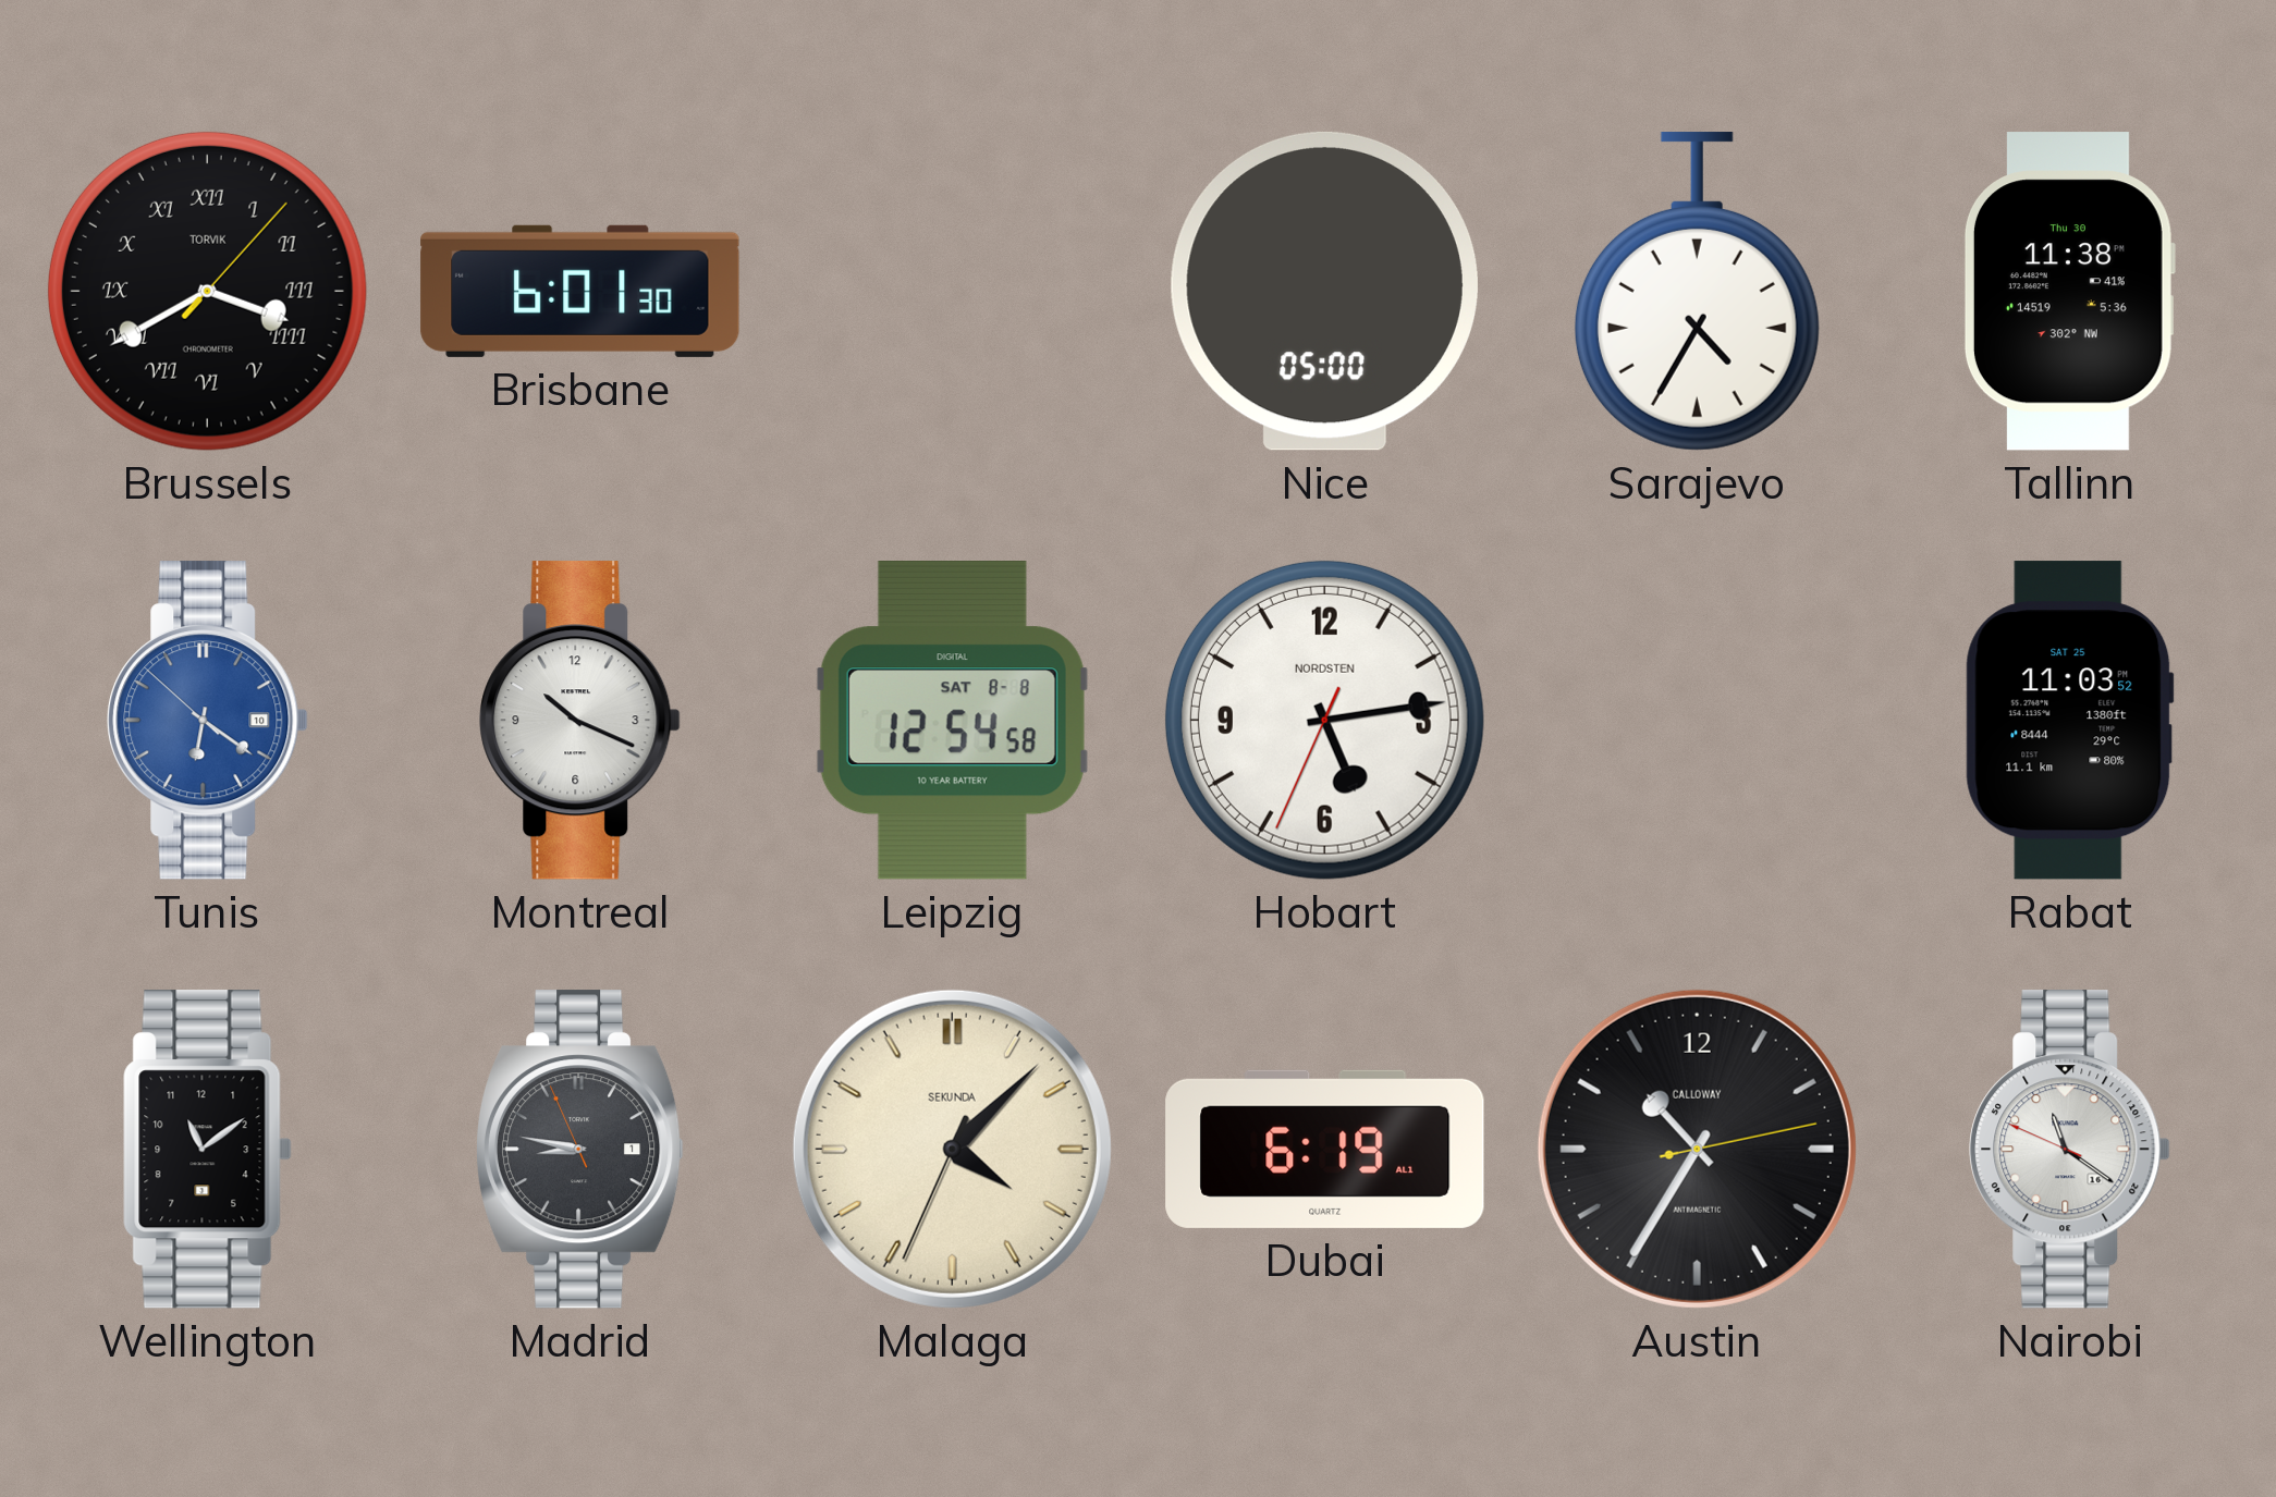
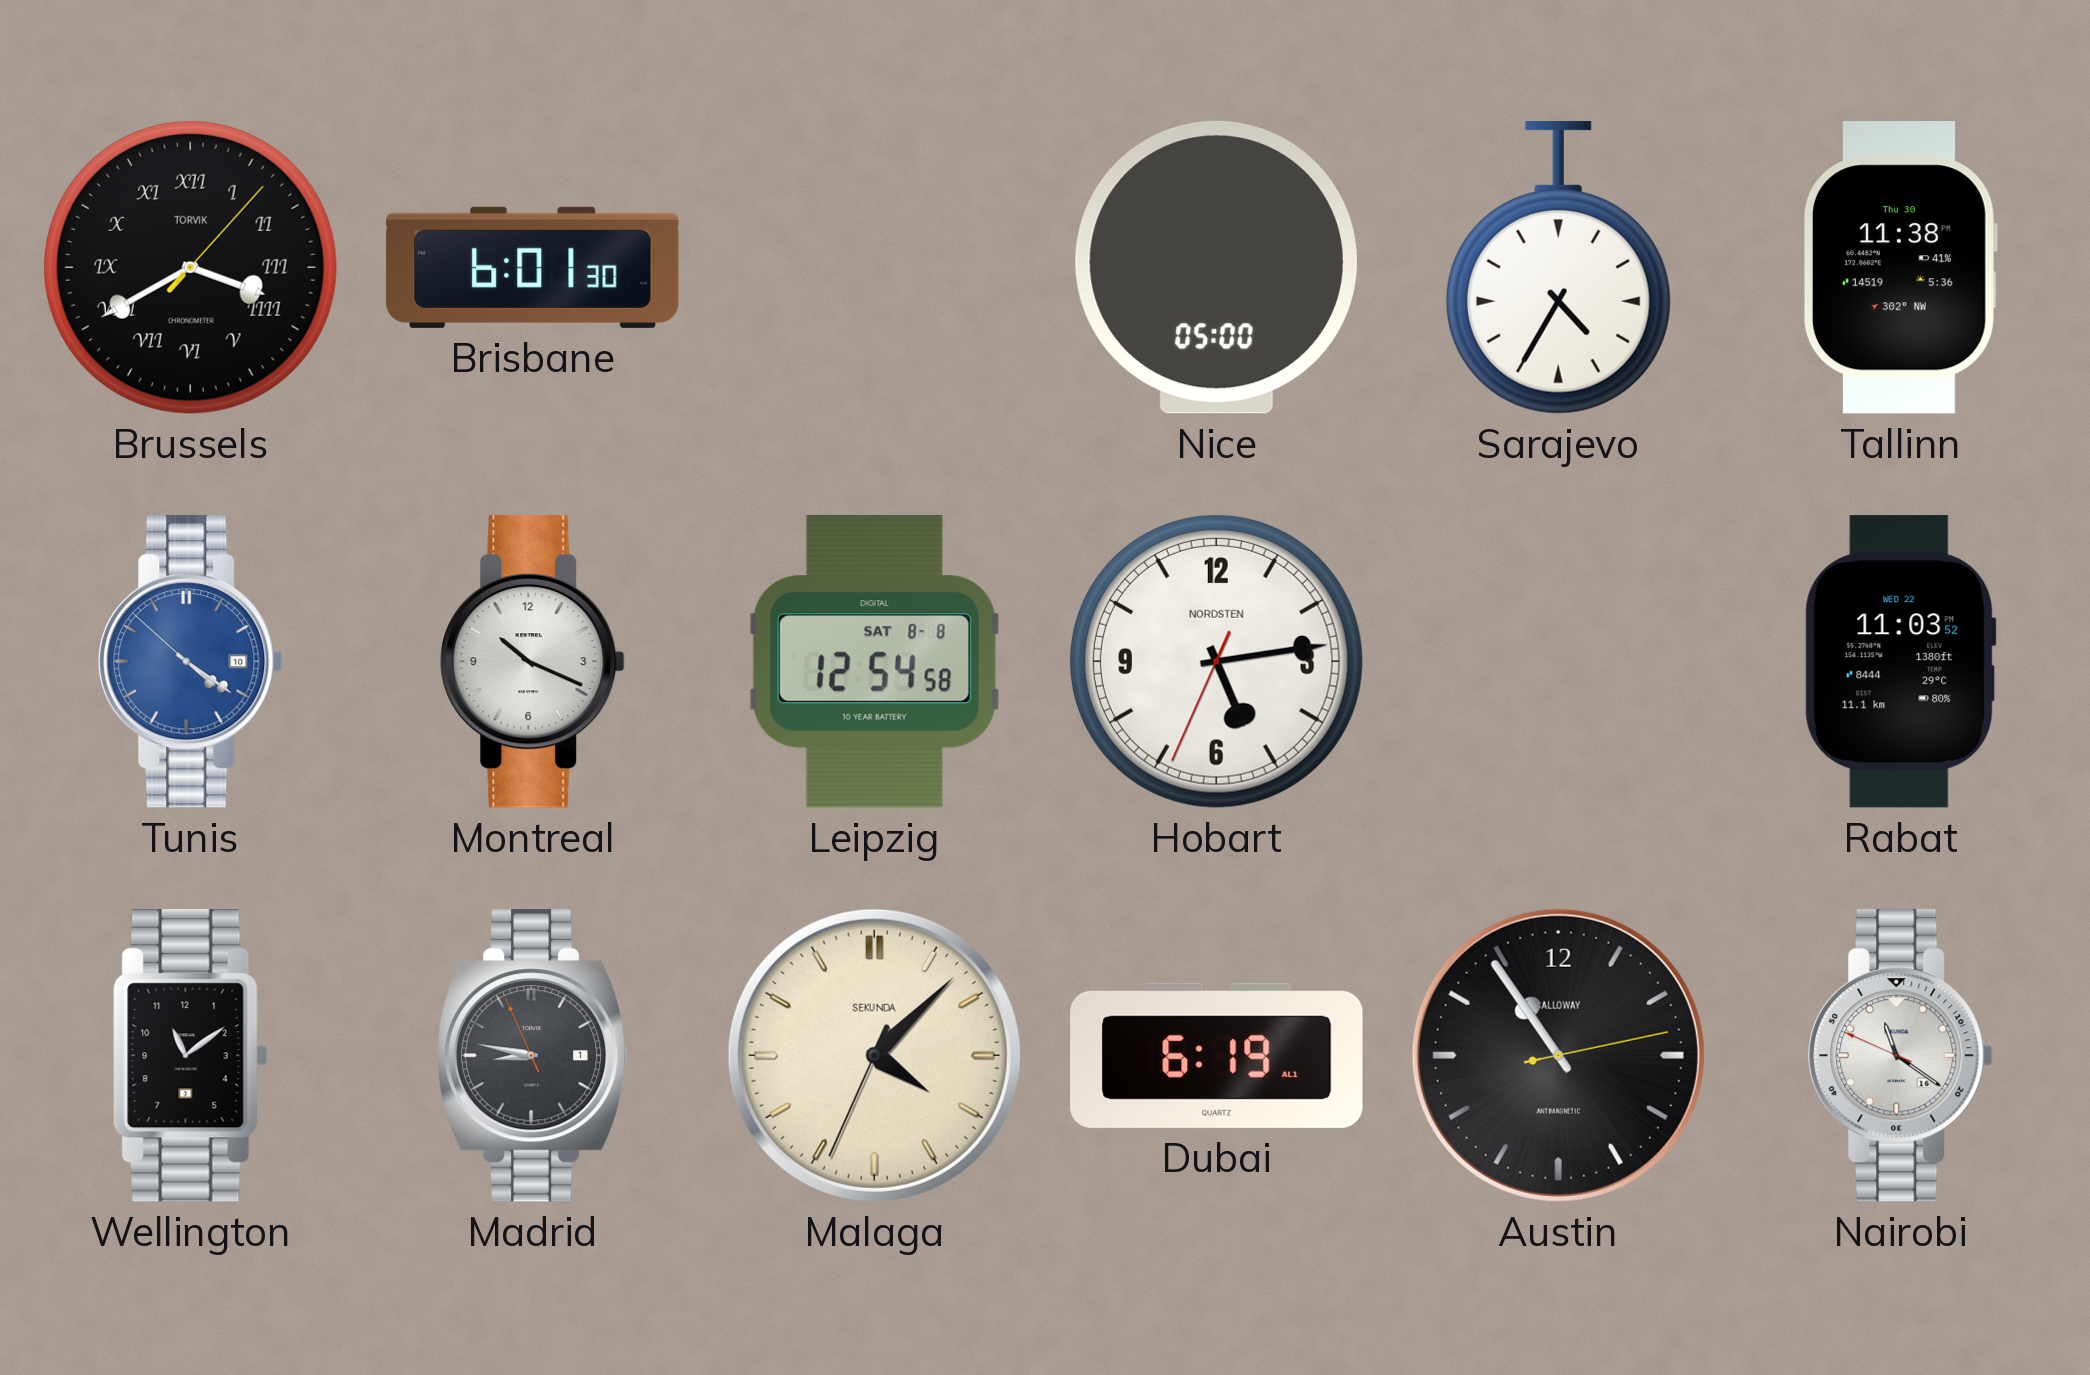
Tunis: 6:20 -> 4:20 (191, 662)
Rabat date: SAT 25 -> WED 22 (1900, 662)
Austin: 10:35 -> 10:54 (1558, 1055)
